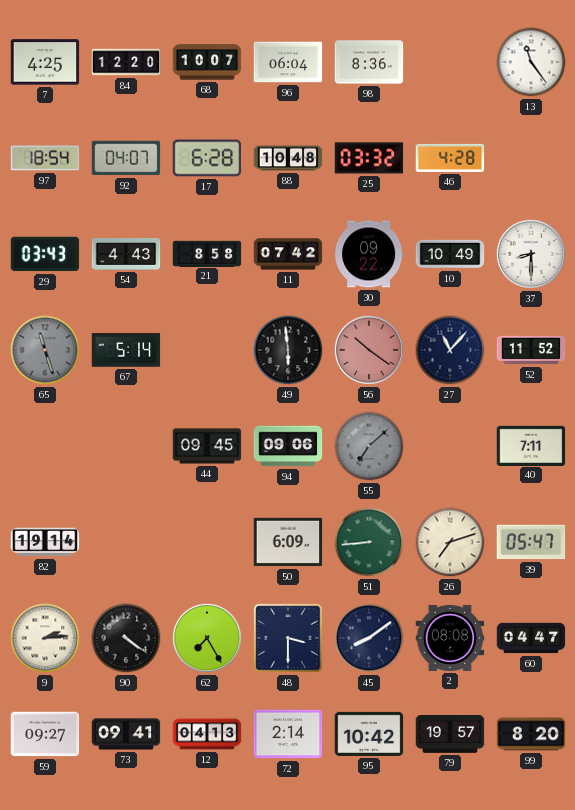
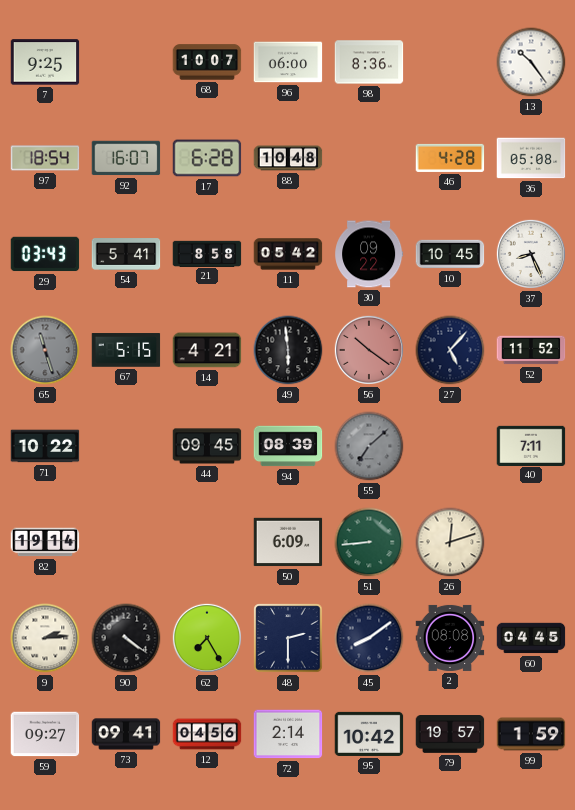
7: 4:25 -> 9:25 (45, 62)
84: 12:20 -> none (126, 62)
96: 06:04 -> 06:00 (288, 62)
13: 11:24 -> 10:24 (531, 62)
92: 04:07 -> 16:07 (126, 158)
25: 03:32 -> none (369, 158)
36: none -> 05:08 (531, 158)
54: 4:43 -> 5:41 (126, 254)
11: 07:42 -> 05:42 (288, 254)
10: 10:49 -> 10:45 (450, 254)
37: 8:30 -> 8:26 (531, 254)
67: 5:14 -> 5:15 (126, 350)
14: none -> 4:21 (207, 350)
27: 11:07 -> 5:07 (450, 350)
71: none -> 10:22 (45, 446)
94: 09:06 -> 08:39 (288, 446)
26: 7:12 -> 12:12 (450, 542)
39: 05:47 -> none (531, 542)
48: 3:30 -> 2:30 (288, 638)
60: 04:47 -> 04:45 (531, 638)
12: 04:13 -> 04:56 (207, 734)
99: 8:20 -> 1:59 (531, 734)
